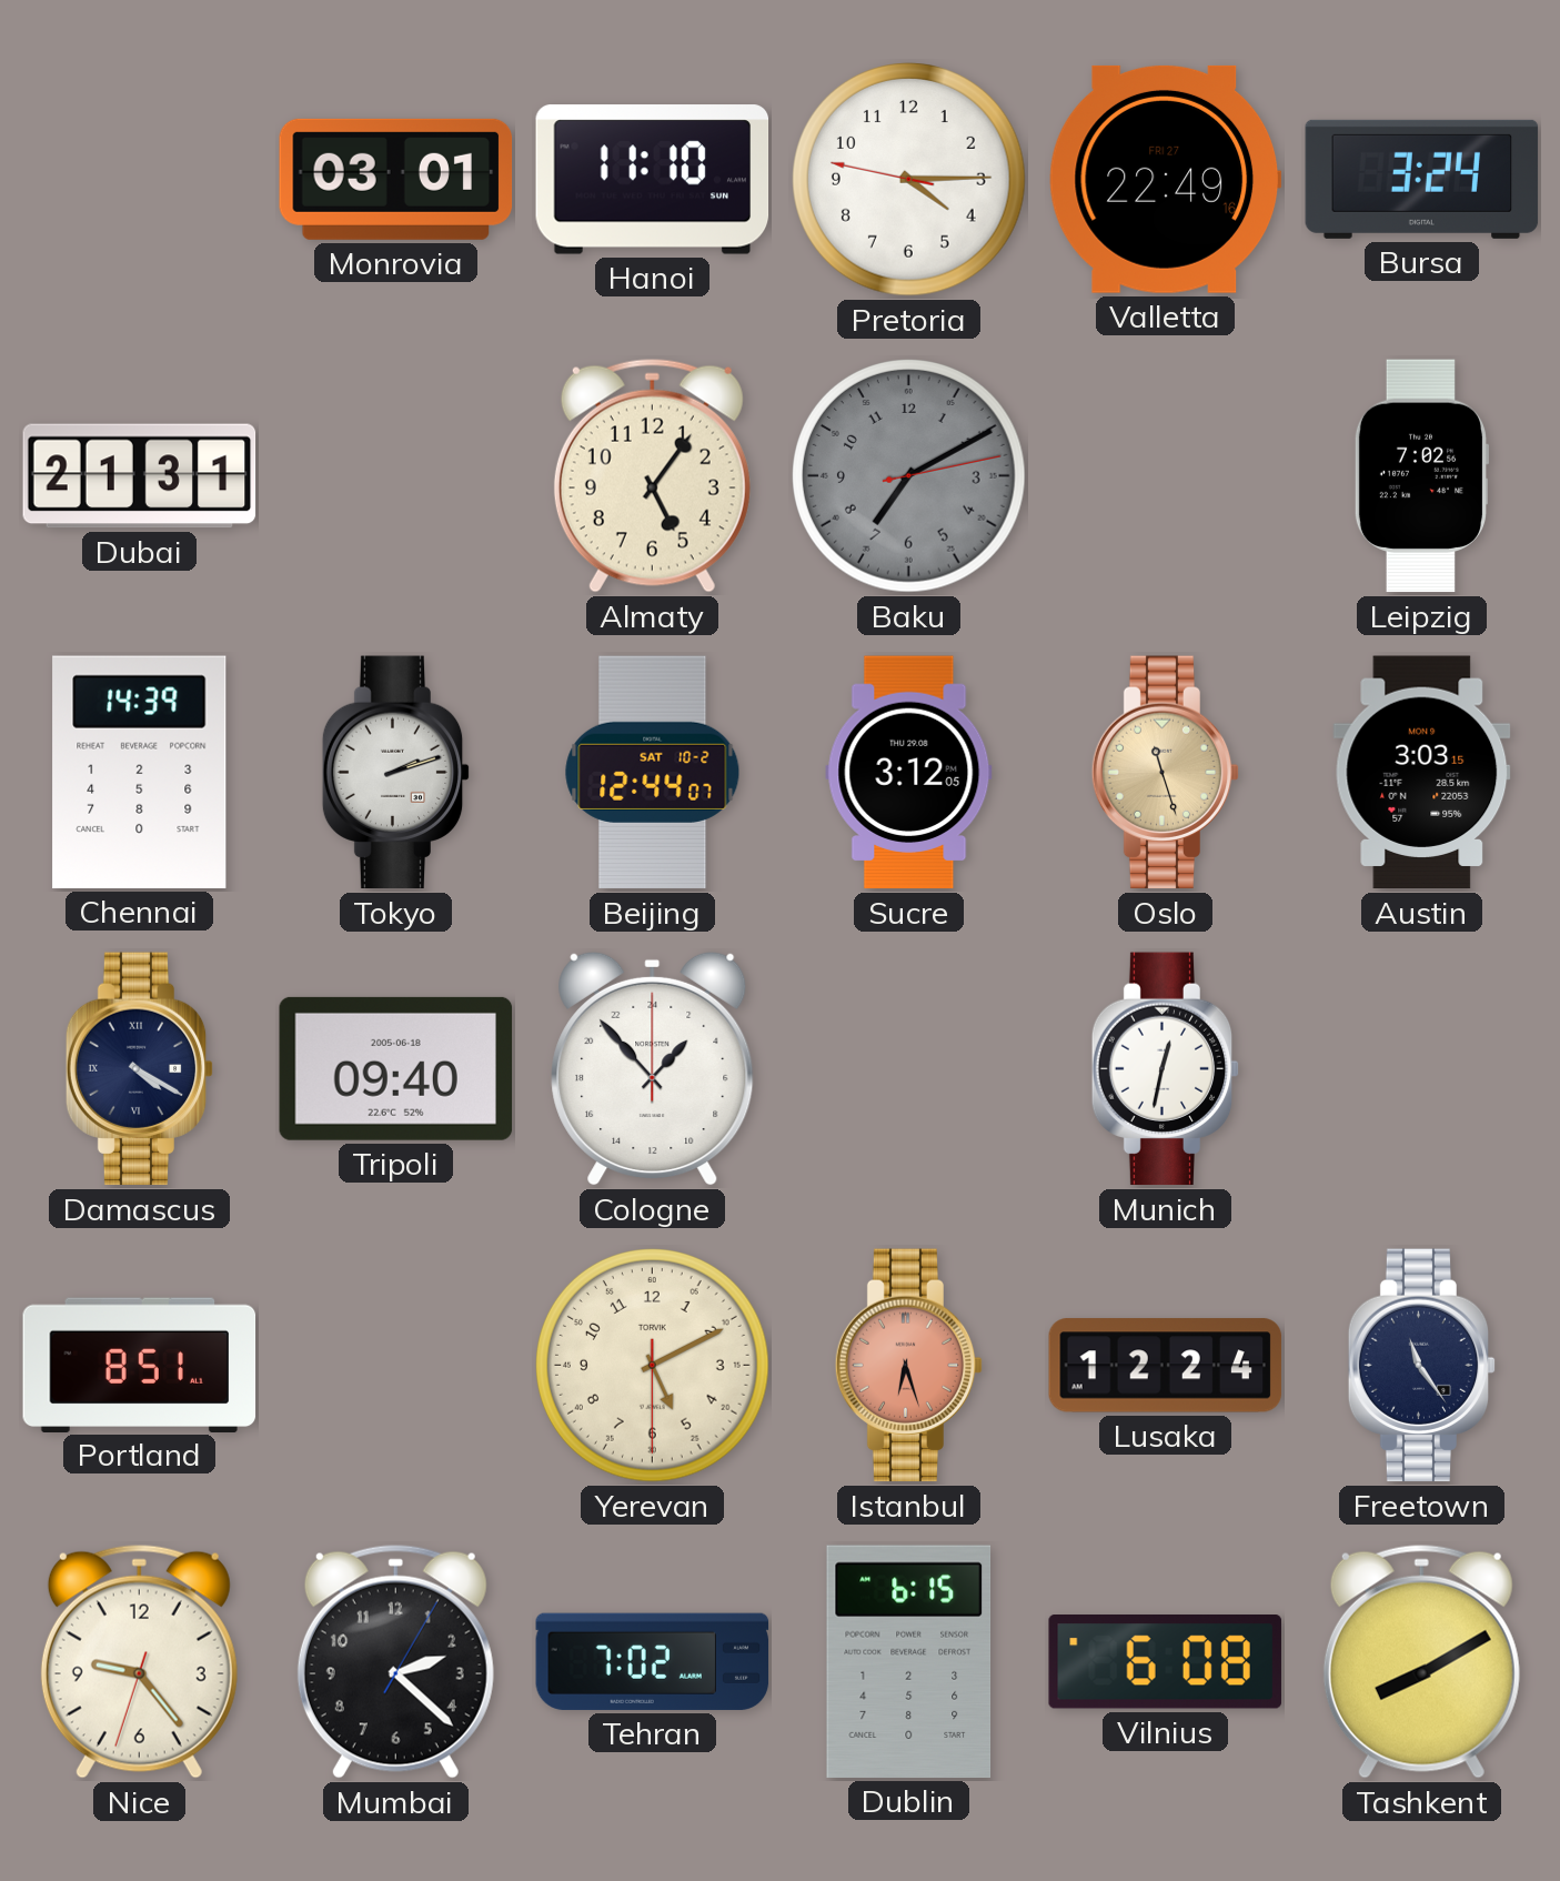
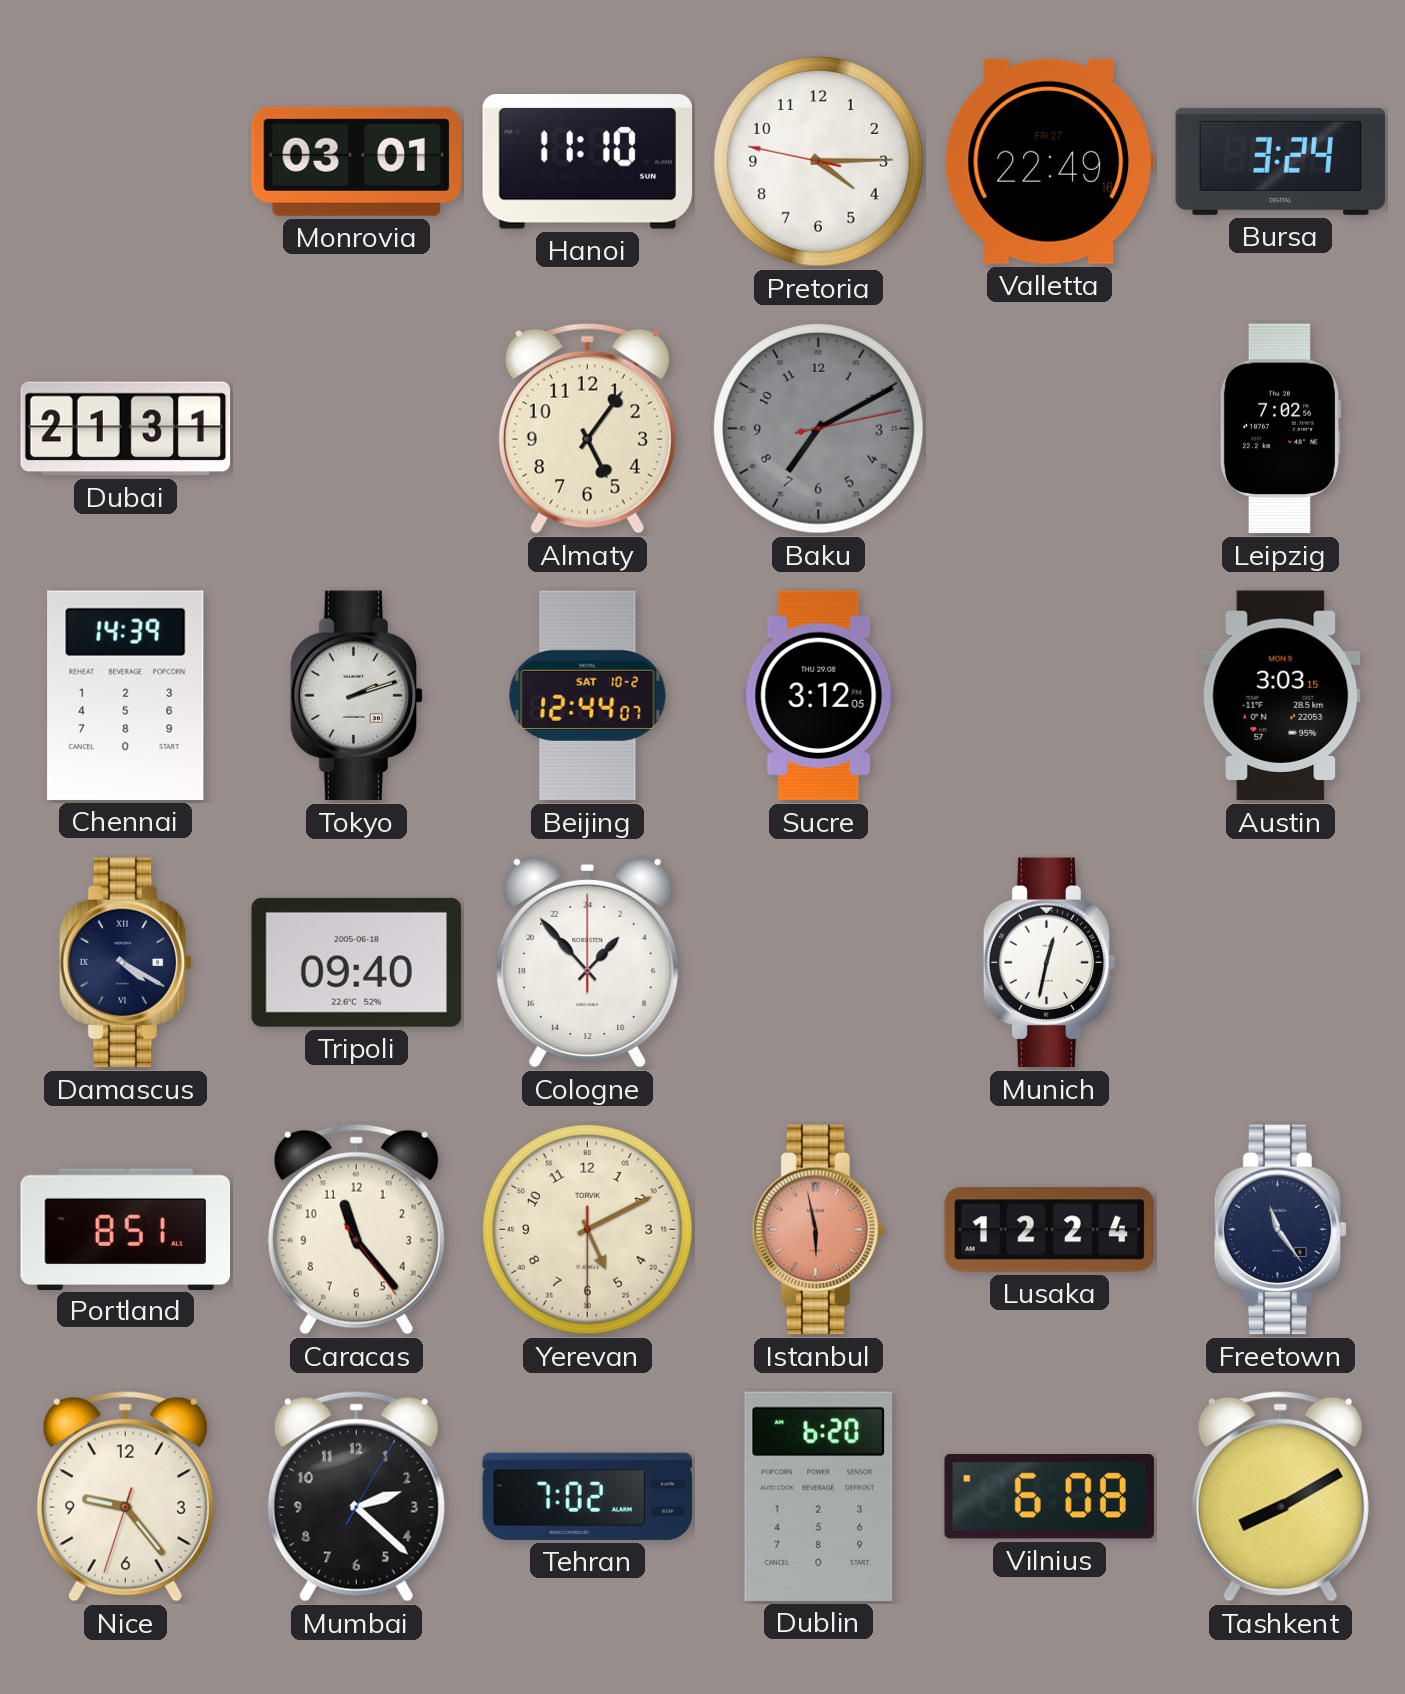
Oslo: 11:27 -> none (1166, 773)
Caracas: none -> 11:23 (356, 1229)
Istanbul: 6:27 -> 5:58 (819, 1230)
Dublin: 6:15 -> 6:20 (819, 1496)
